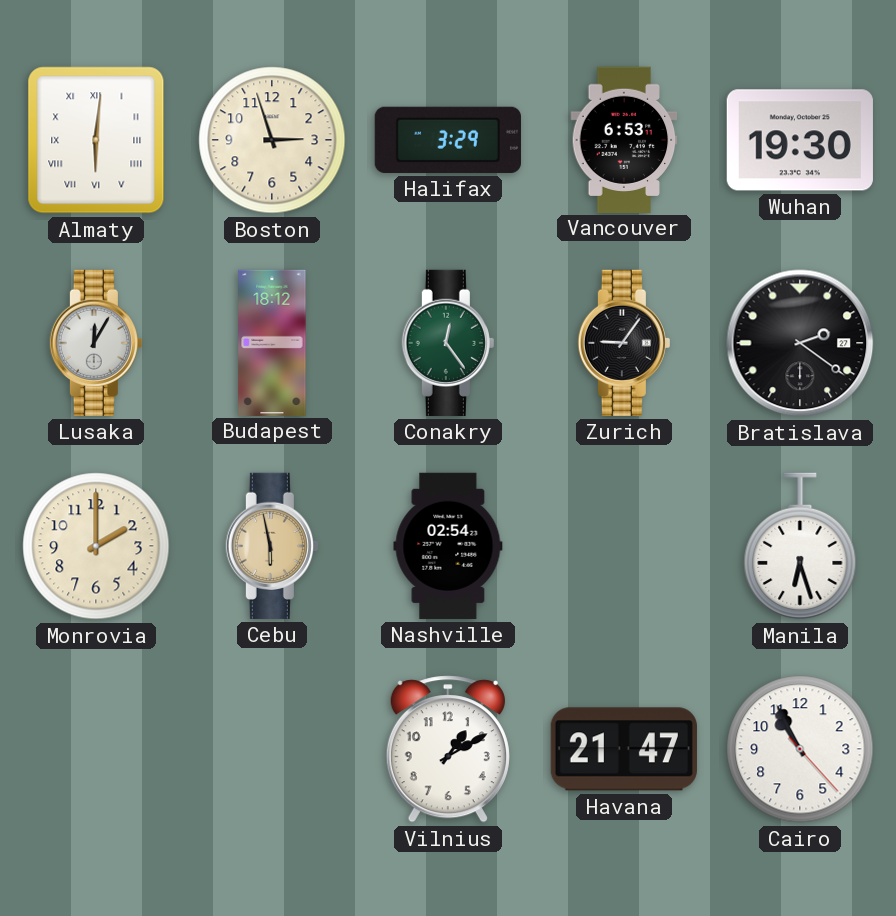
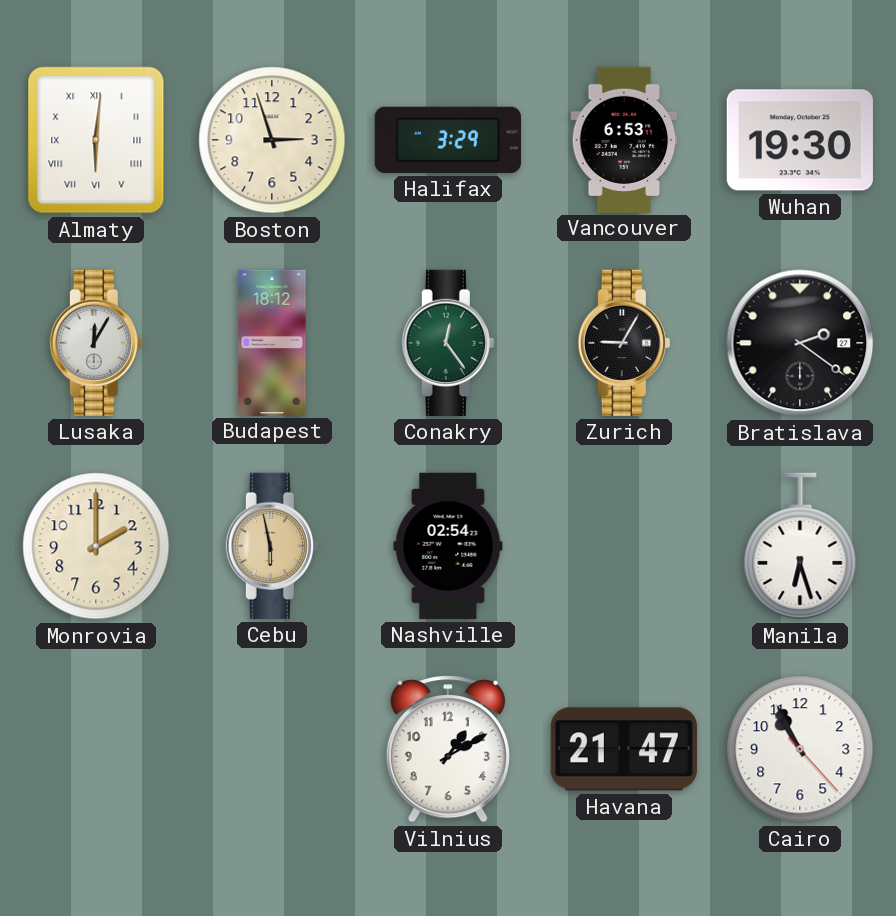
Zurich: 9:06 -> 9:05 (624, 343)
